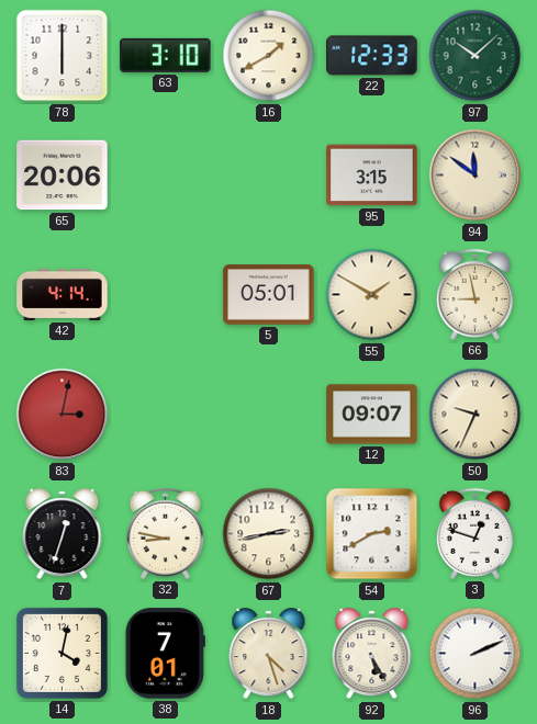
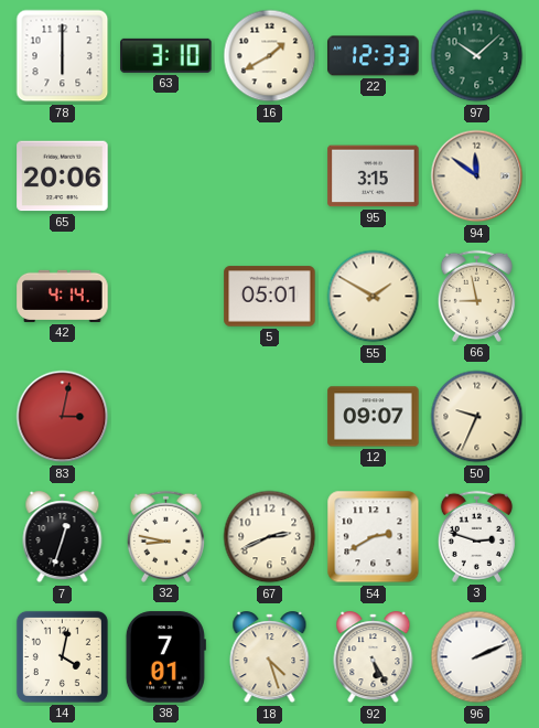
67: 2:43 -> 2:41 (270, 537)
3: 12:48 -> 2:48 (476, 536)
